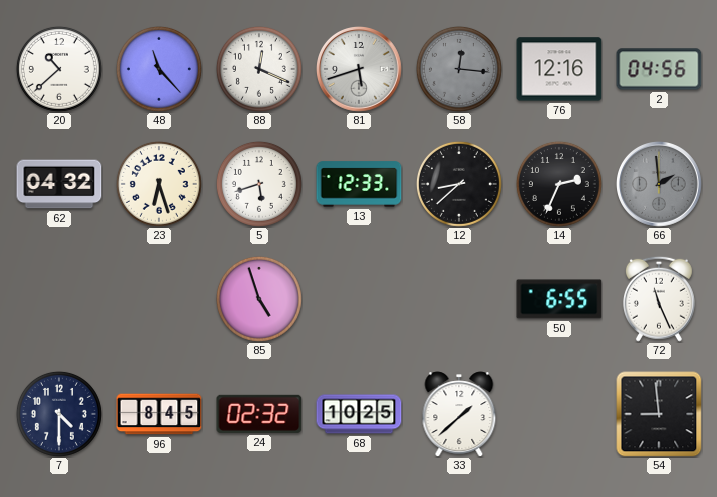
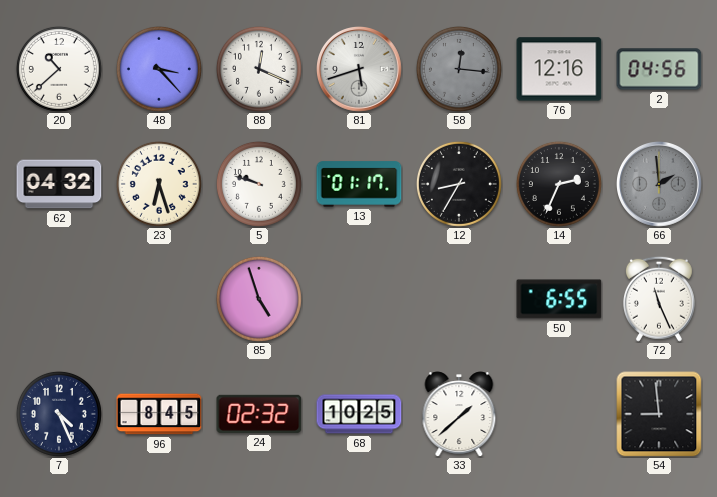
48: 11:23 -> 3:23 (159, 69)
5: 5:42 -> 9:48 (259, 184)
13: 12:33 -> 01:17 (359, 184)
12: 8:38 -> 8:35 (459, 184)
7: 4:30 -> 4:26 (59, 414)
